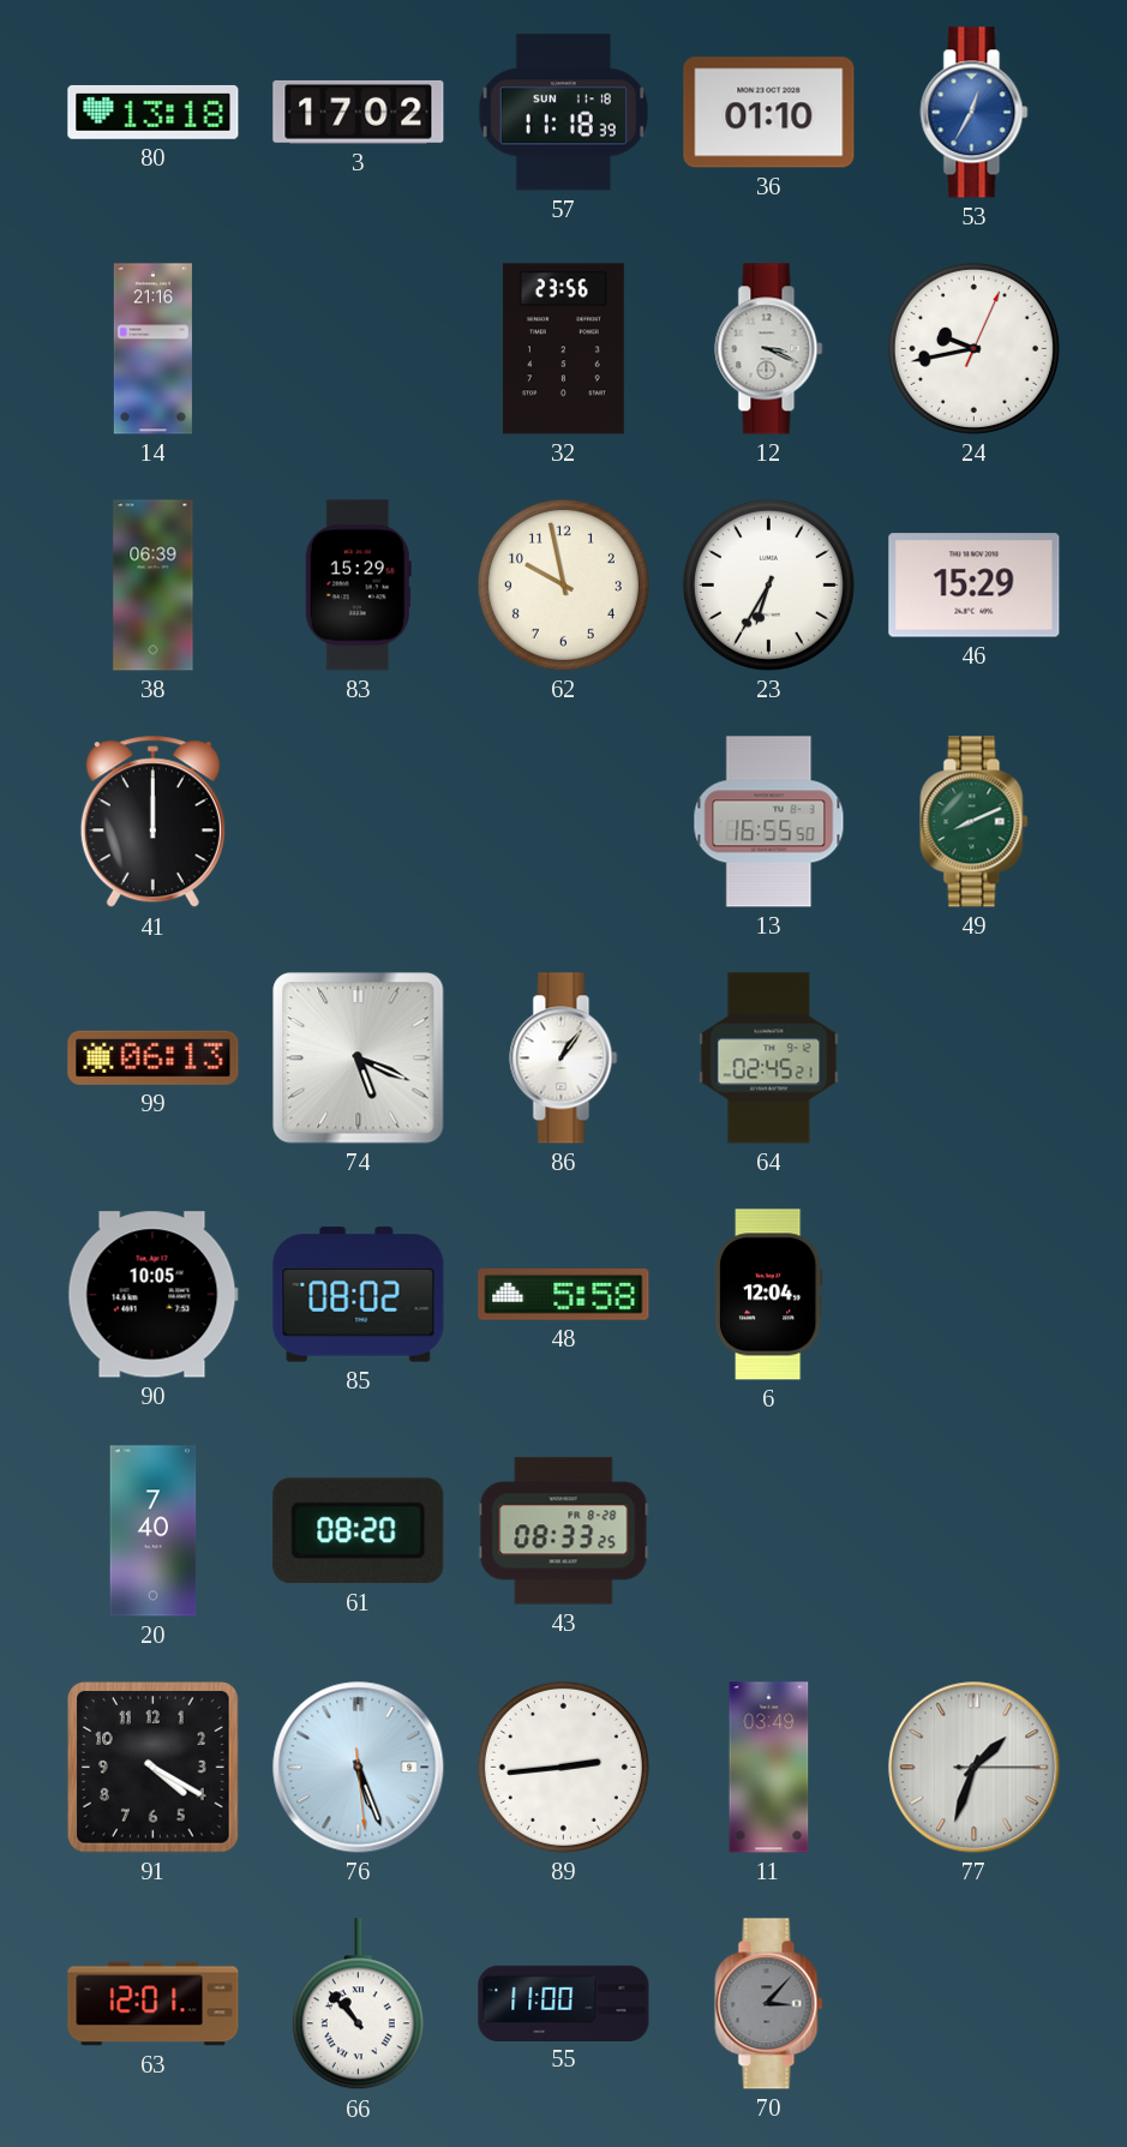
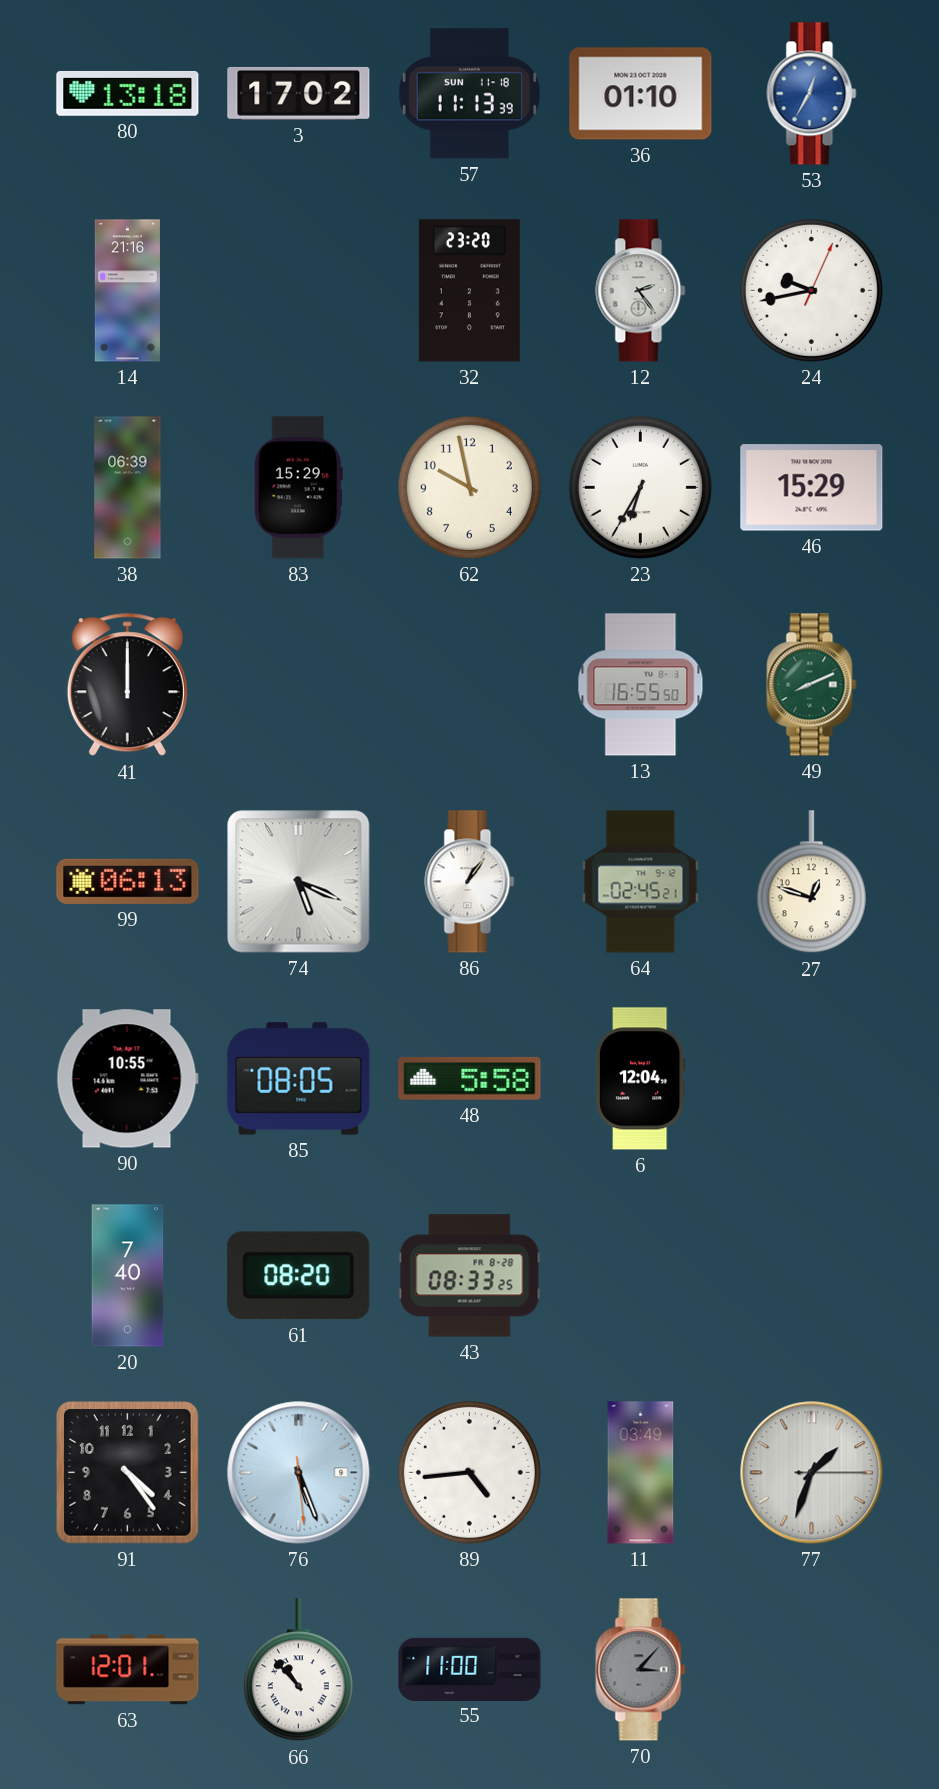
57: 11:18 -> 11:13 (469, 94)
32: 23:56 -> 23:20 (469, 291)
12: 3:19 -> 2:24 (641, 291)
27: none -> 12:48 (811, 882)
90: 10:05 -> 10:55 (127, 1079)
85: 08:02 -> 08:05 (299, 1079)
91: 4:20 -> 4:24 (128, 1473)
89: 2:44 -> 4:44 (469, 1472)
